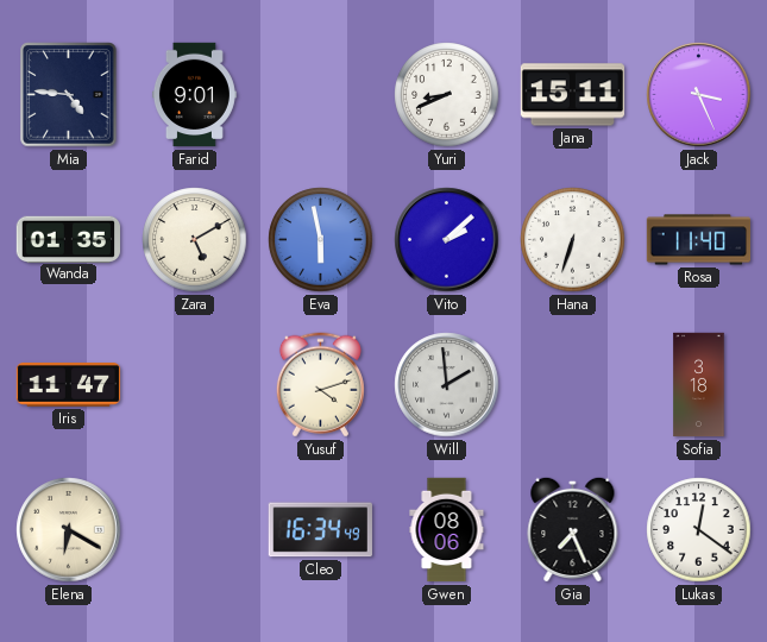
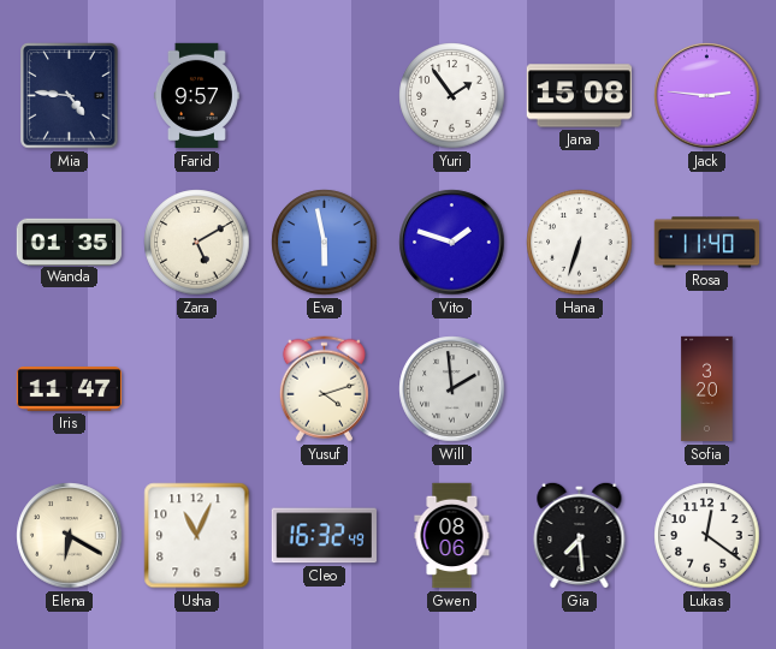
Farid: 9:01 -> 9:57 (196, 96)
Yuri: 8:41 -> 1:54 (452, 96)
Jana: 15:11 -> 15:08 (580, 96)
Jack: 3:26 -> 2:46 (707, 96)
Vito: 2:08 -> 1:48 (452, 243)
Sofia: 3:18 -> 3:20 (707, 389)
Usha: none -> 11:04 (197, 536)
Cleo: 16:34 -> 16:32 (324, 536)
Gia: 7:26 -> 7:29 (580, 535)
